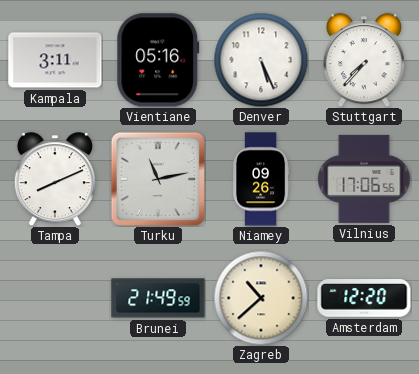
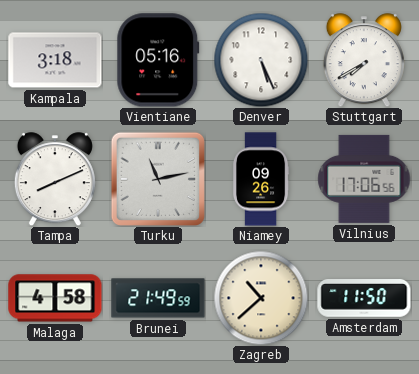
Kampala: 3:11 -> 3:18 (55, 60)
Stuttgart: 7:37 -> 7:40 (364, 60)
Malaga: none -> 4:58 (55, 298)
Amsterdam: 12:20 -> 11:50 (364, 298)
